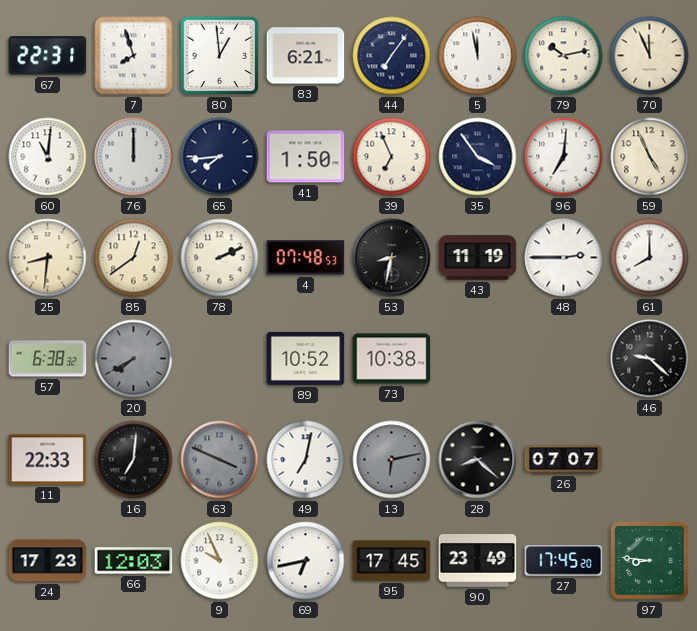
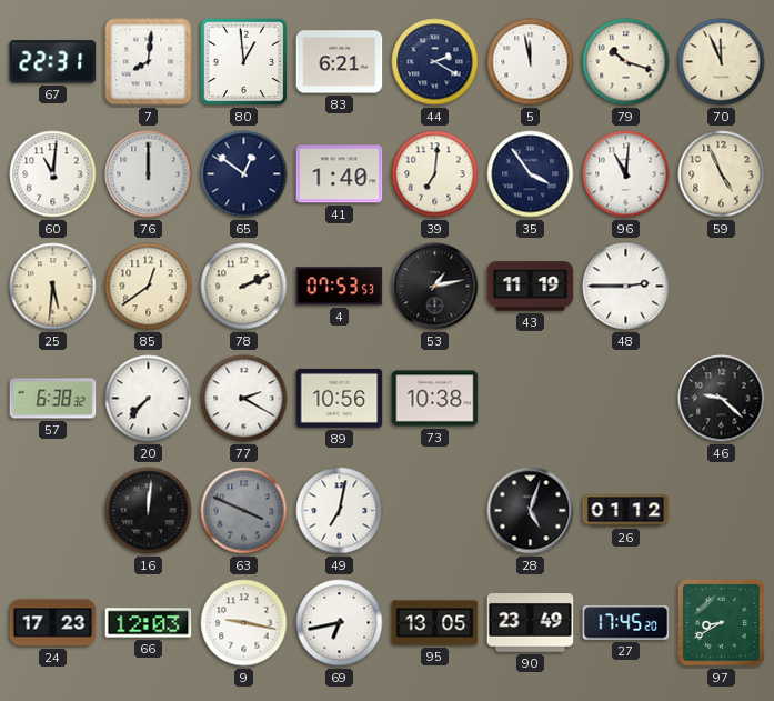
7: 7:57 -> 8:01 (149, 62)
44: 7:06 -> 2:20 (435, 62)
79: 10:13 -> 10:18 (626, 62)
65: 7:44 -> 12:51 (244, 174)
41: 1:50 -> 1:40 (340, 174)
39: 6:56 -> 7:01 (435, 174)
96: 7:01 -> 11:01 (626, 174)
25: 8:31 -> 5:31 (53, 287)
4: 07:48 -> 07:53 (340, 287)
53: 8:32 -> 1:13 (435, 287)
61: 8:00 -> none (650, 258)
20: 7:40 -> 7:37 (149, 399)
20 dial: grey -> white (149, 399)
77: none -> 2:20 (244, 399)
89: 10:52 -> 10:56 (340, 398)
11: 22:33 -> none (48, 460)
16: 7:01 -> 12:01 (149, 511)
13: 6:13 -> none (392, 460)
28: 8:22 -> 5:03 (531, 511)
26: 07:07 -> 01:12 (626, 511)
9: 9:56 -> 9:17 (244, 623)
95: 17:45 -> 13:05 (435, 623)
97: 8:46 -> 8:40 (721, 622)
